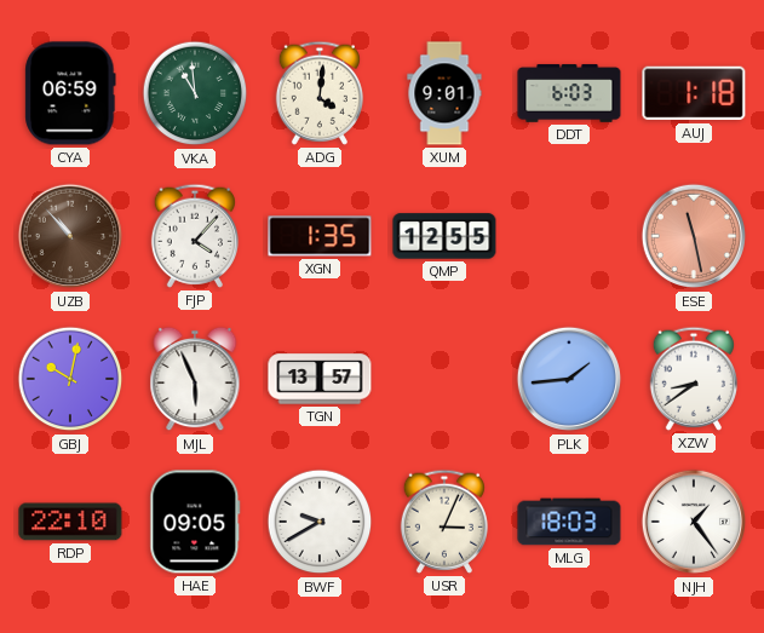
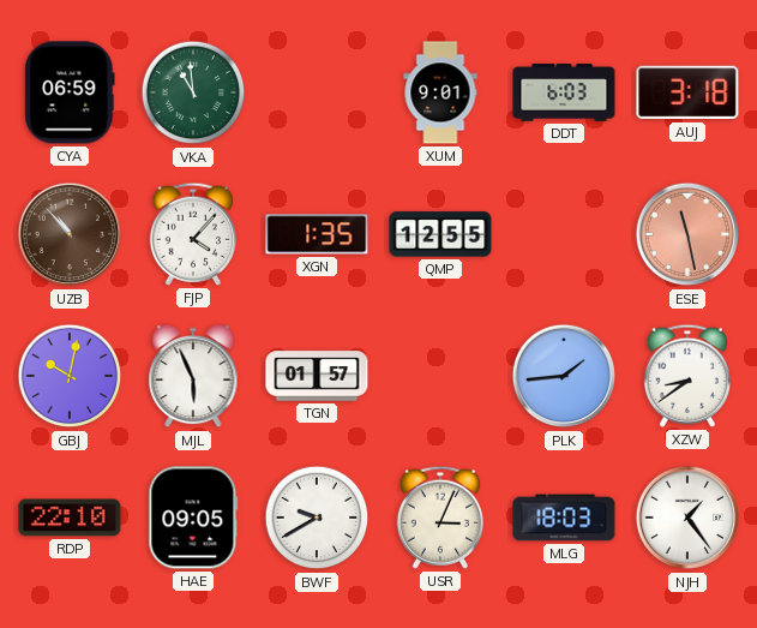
ADG: 4:01 -> none (318, 93)
AUJ: 1:18 -> 3:18 (687, 92)
TGN: 13:57 -> 01:57 (317, 376)
